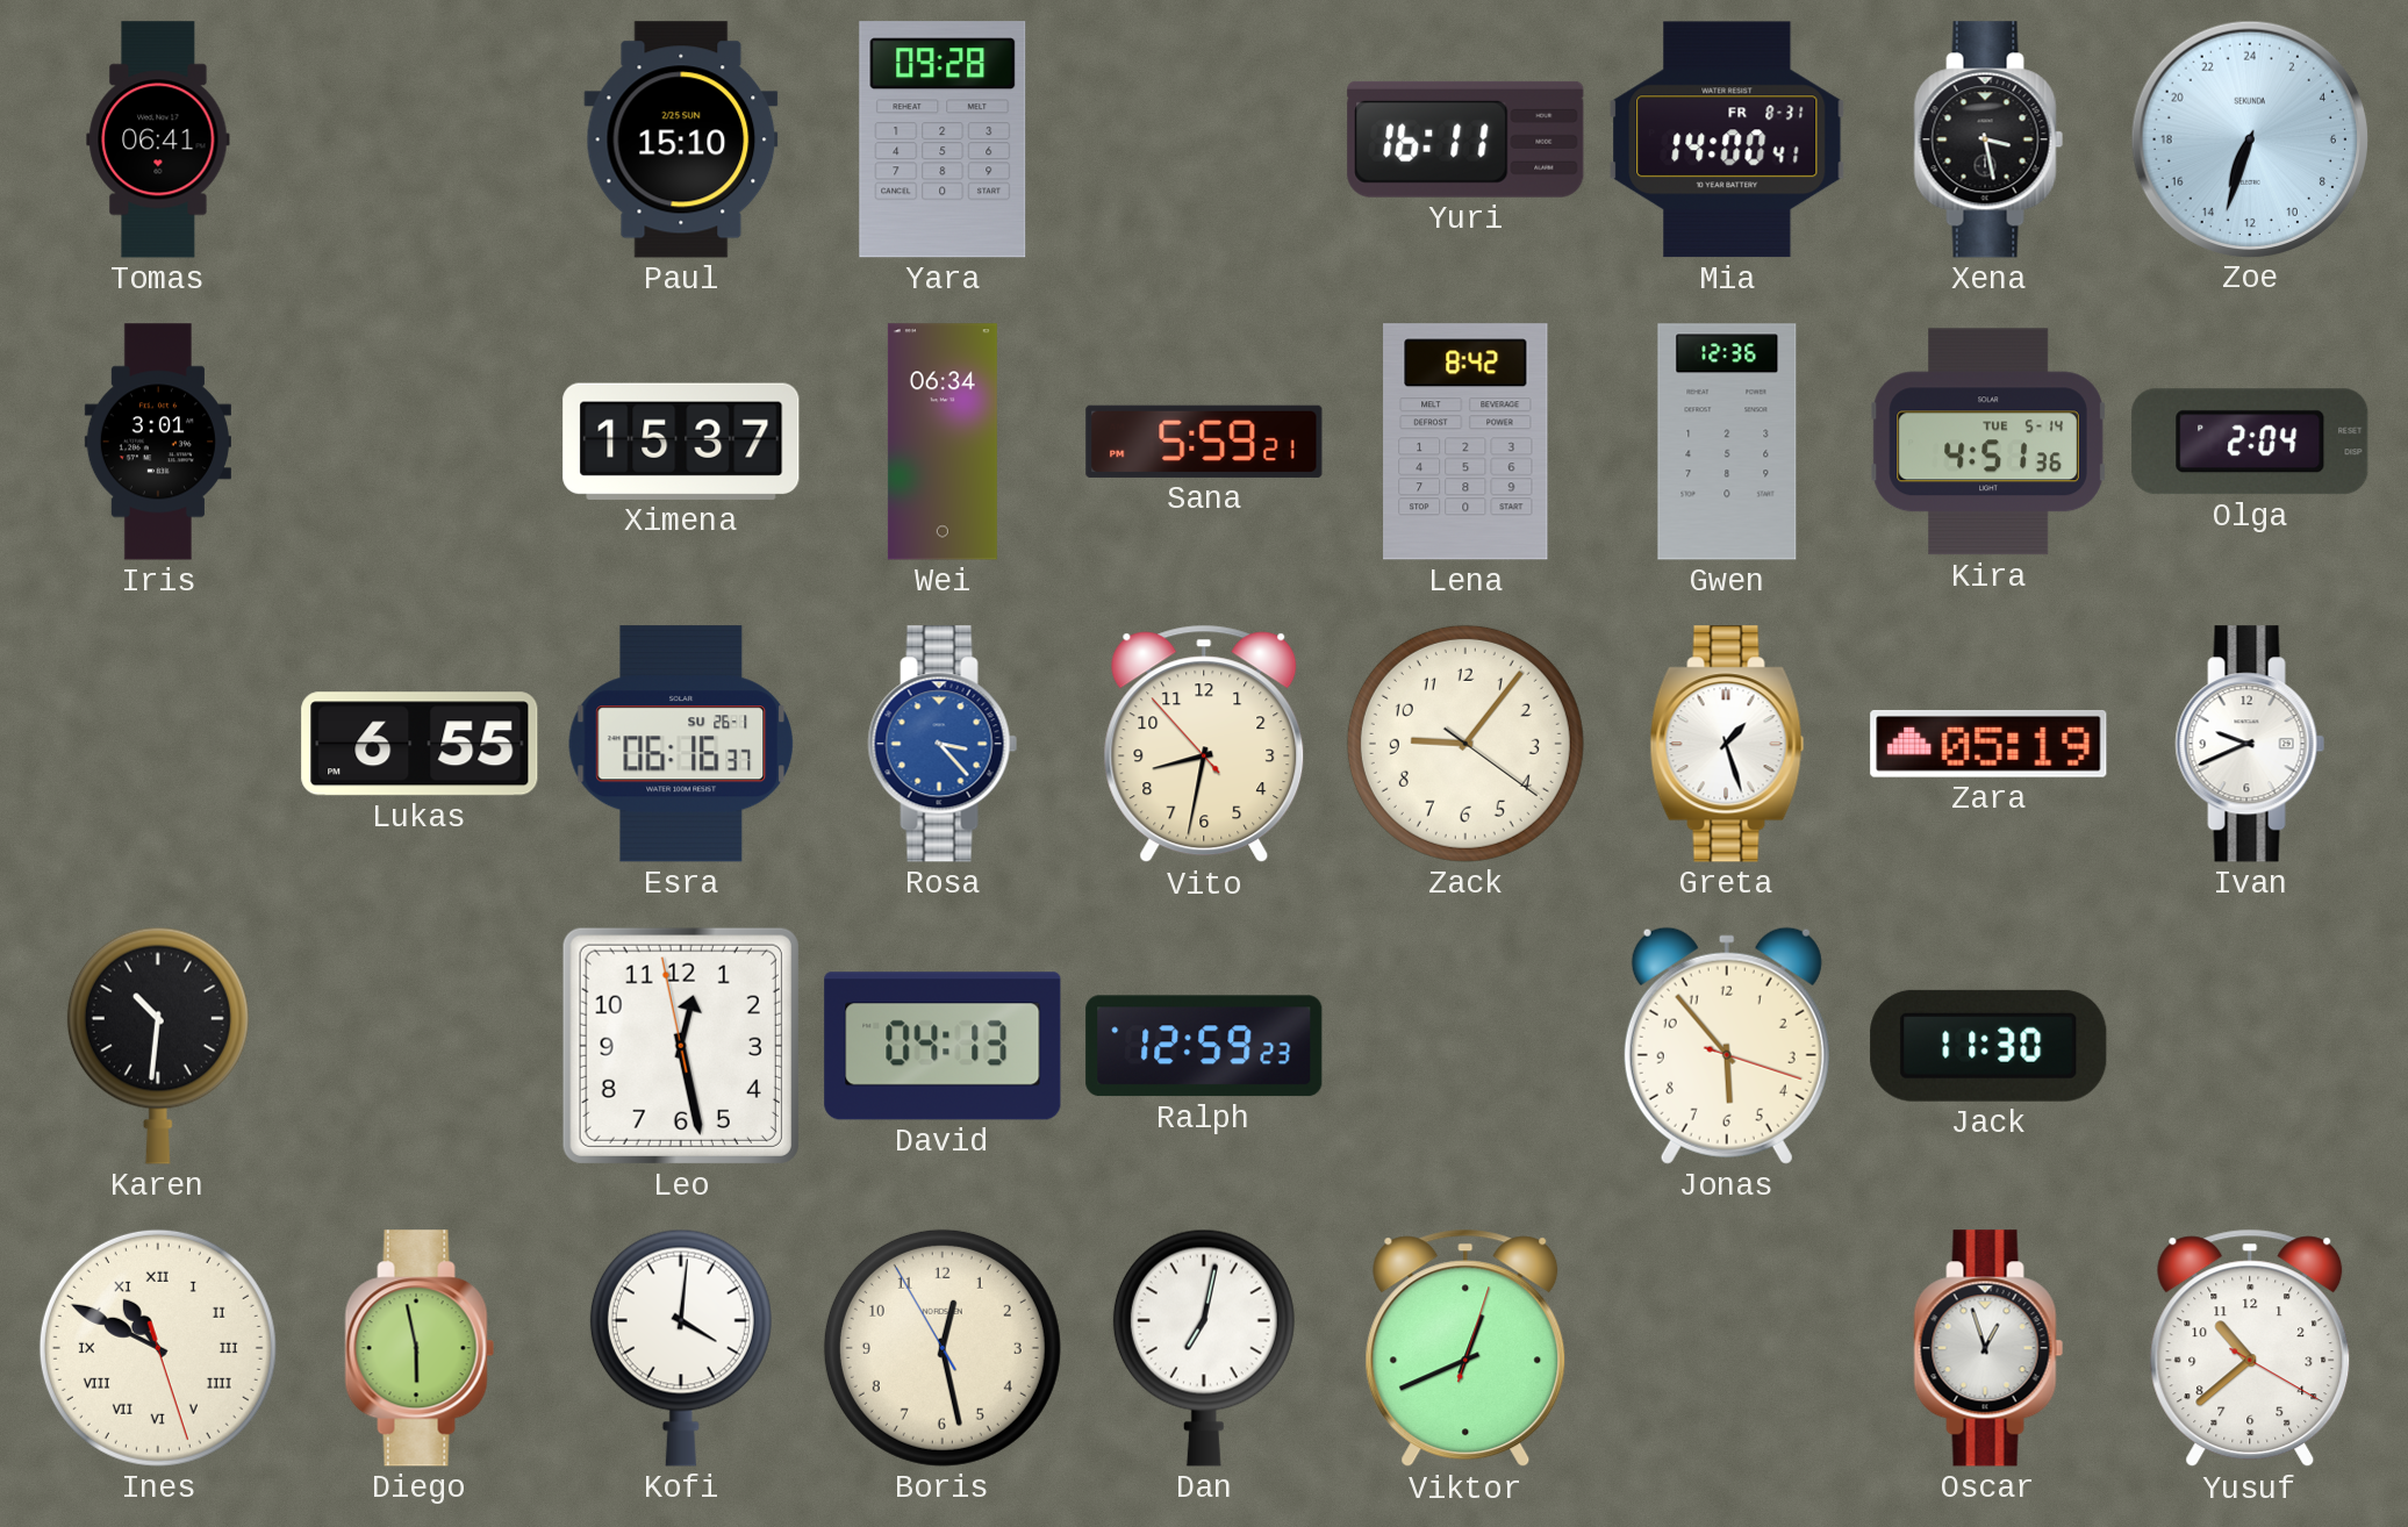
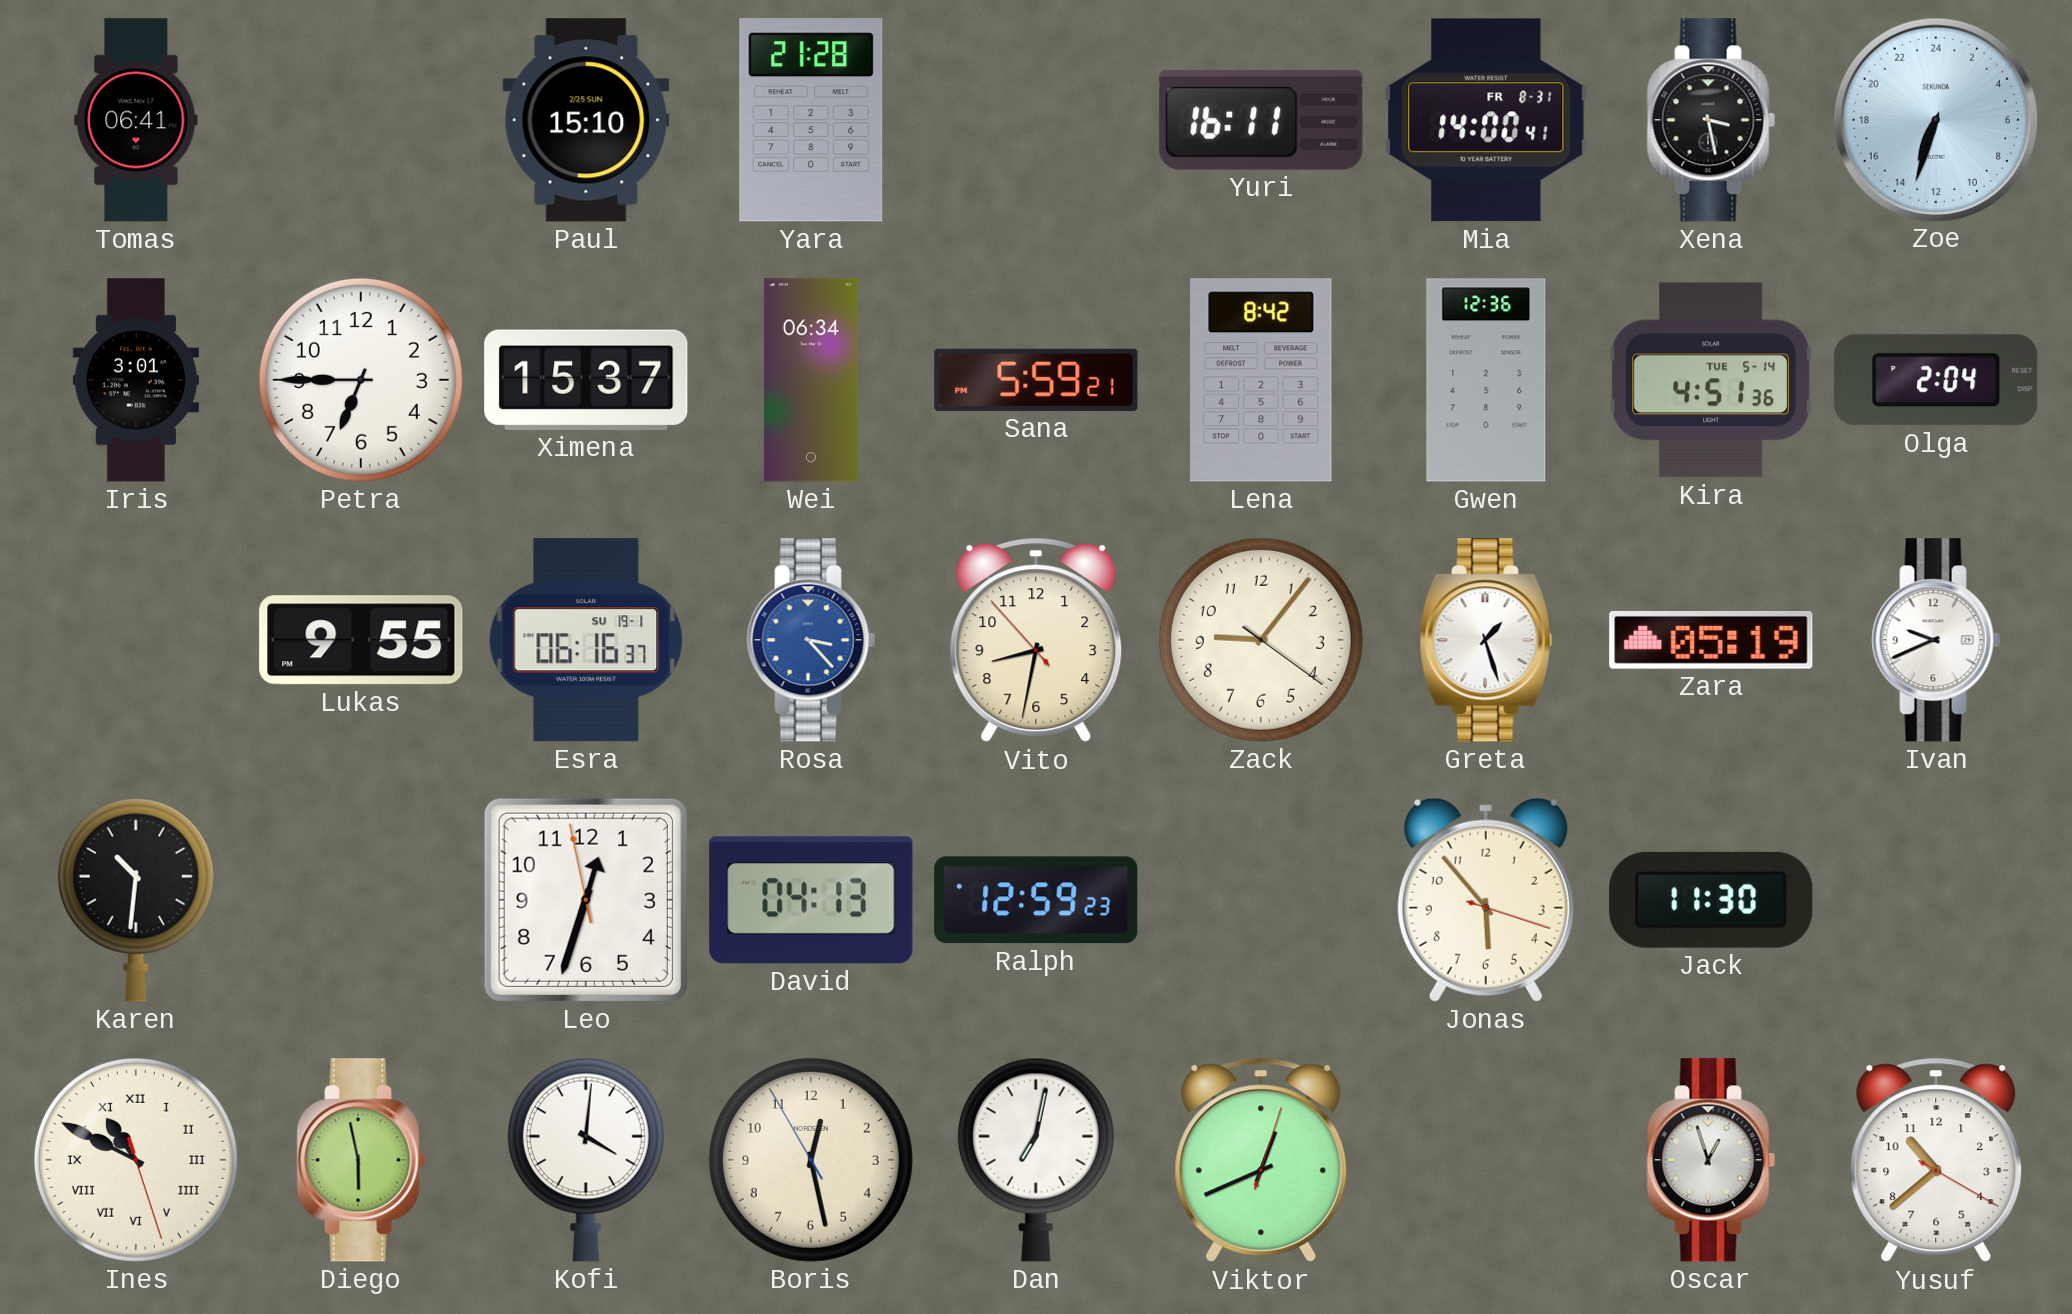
Yara: 09:28 -> 21:28 (811, 120)
Petra: none -> 6:45 (361, 380)
Lukas: 6:55 -> 9:55 (361, 640)
Esra date: SU 26-1 -> SU 19-1 (585, 640)
Leo: 12:27 -> 12:32 (586, 900)
